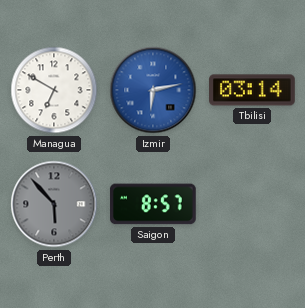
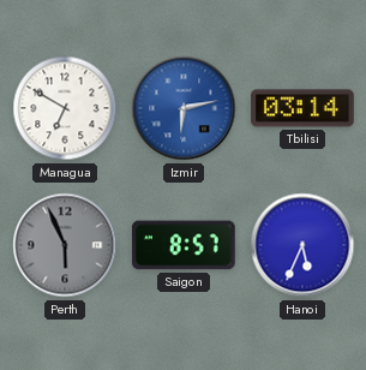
Perth: 5:53 -> 5:56 (65, 245)
Hanoi: none -> 5:34 (302, 245)
